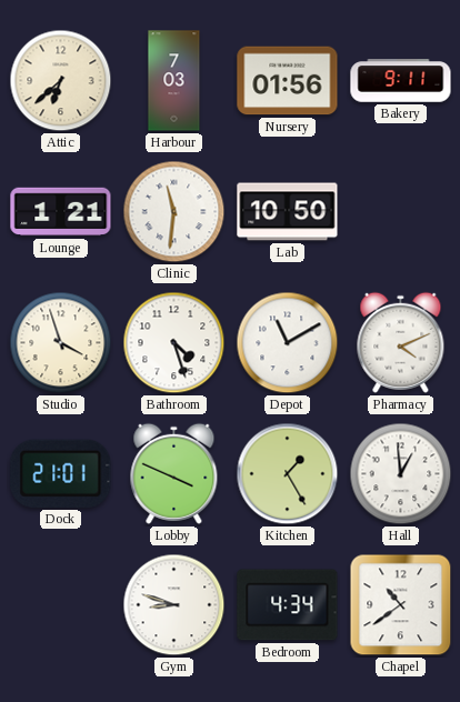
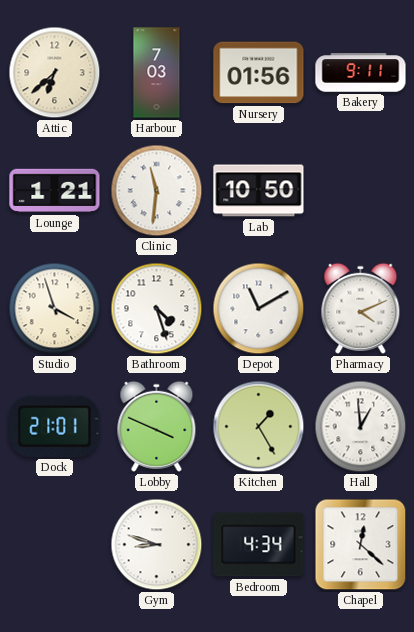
Chapel: 10:39 -> 12:22 (361, 545)
